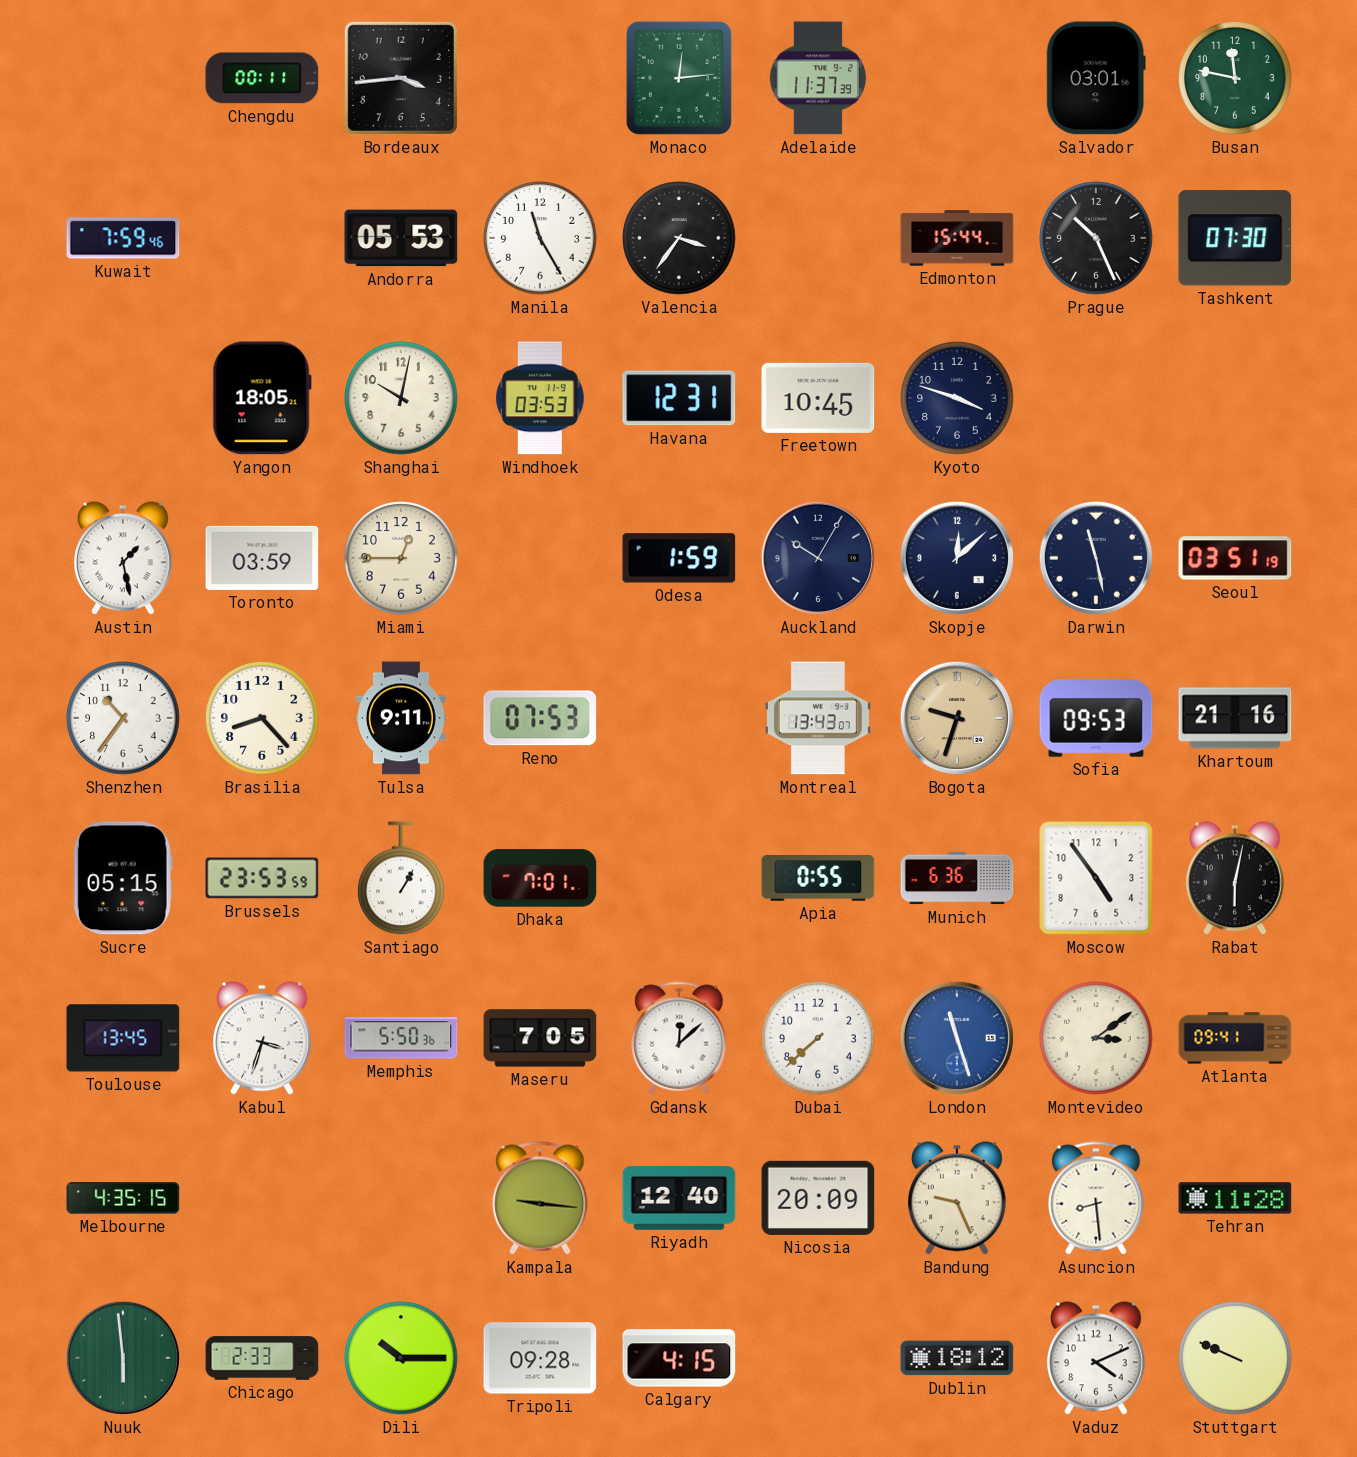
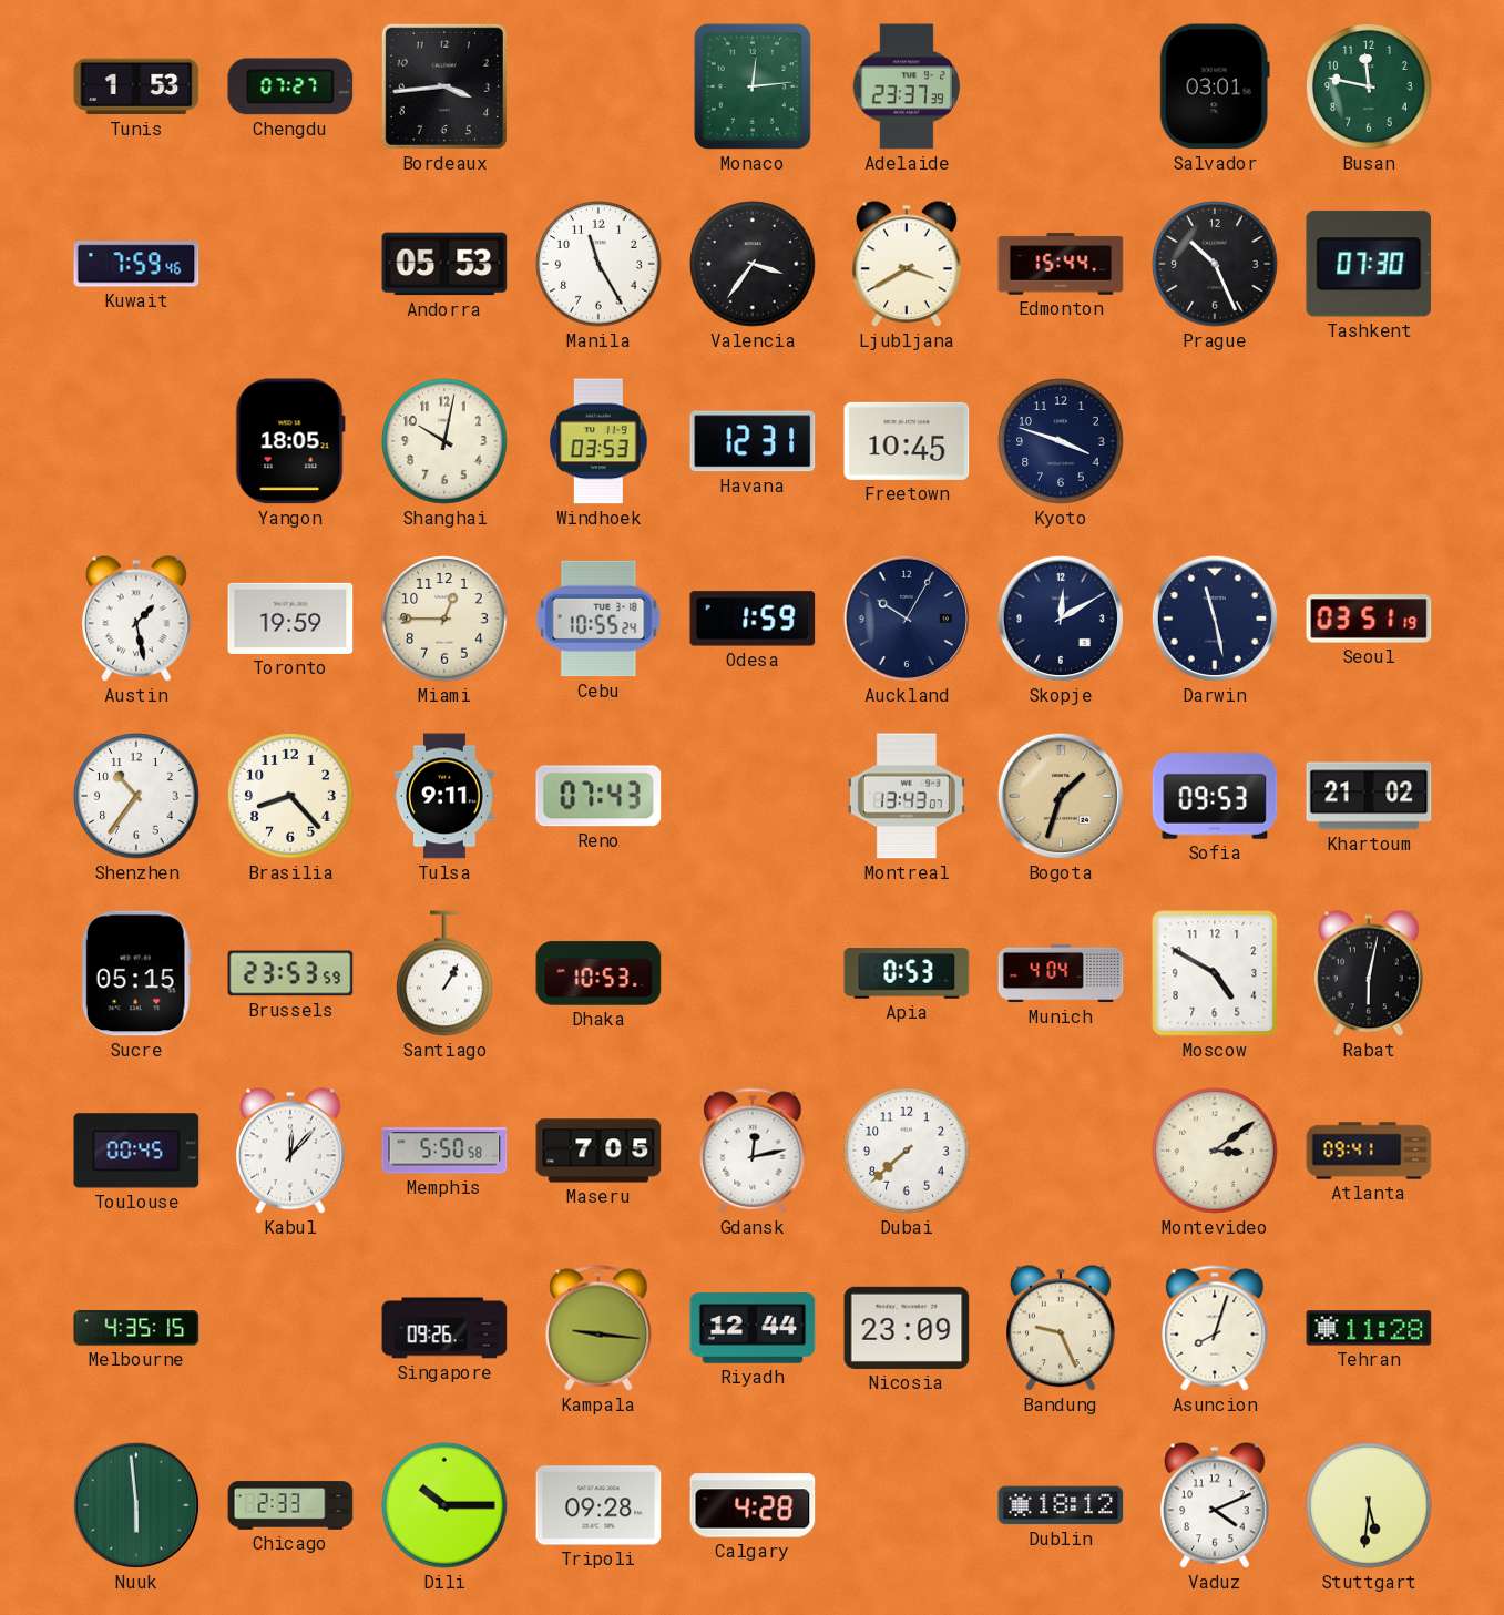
Tunis: none -> 1:53 (136, 86)
Chengdu: 00:11 -> 07:27 (290, 86)
Adelaide: 11:37 -> 23:37 (907, 86)
Ljubljana: none -> 3:40 (907, 264)
Toronto: 03:59 -> 19:59 (290, 619)
Cebu: none -> 10:55 (598, 619)
Skopje: 12:08 -> 12:10 (1061, 619)
Reno: 07:53 -> 07:43 (598, 796)
Bogota: 9:33 -> 1:33 (1061, 796)
Khartoum: 21:16 -> 21:02 (1369, 796)
Dhaka: 7:01 -> 10:53 (598, 973)
Apia: 0:55 -> 0:53 (907, 974)
Munich: 6:36 -> 4:04 (1061, 973)
Moscow: 4:54 -> 4:50 (1215, 973)
Toulouse: 13:45 -> 00:45 (136, 1151)
Kabul: 3:33 -> 12:07 (290, 1151)
Memphis: 5:50:36 -> 5:50:58 (444, 1151)
Gdansk: 12:08 -> 12:13 (753, 1151)
London: 11:27 -> none (957, 1038)
Singapore: none -> 09:26 (444, 1328)
Riyadh: 12:40 -> 12:44 (753, 1328)
Nicosia: 20:09 -> 23:09 (907, 1328)
Asuncion: 8:29 -> 8:03 (1215, 1328)
Calgary: 4:15 -> 4:28 (753, 1505)
Stuttgart: 9:49 -> 5:31 (1369, 1505)
